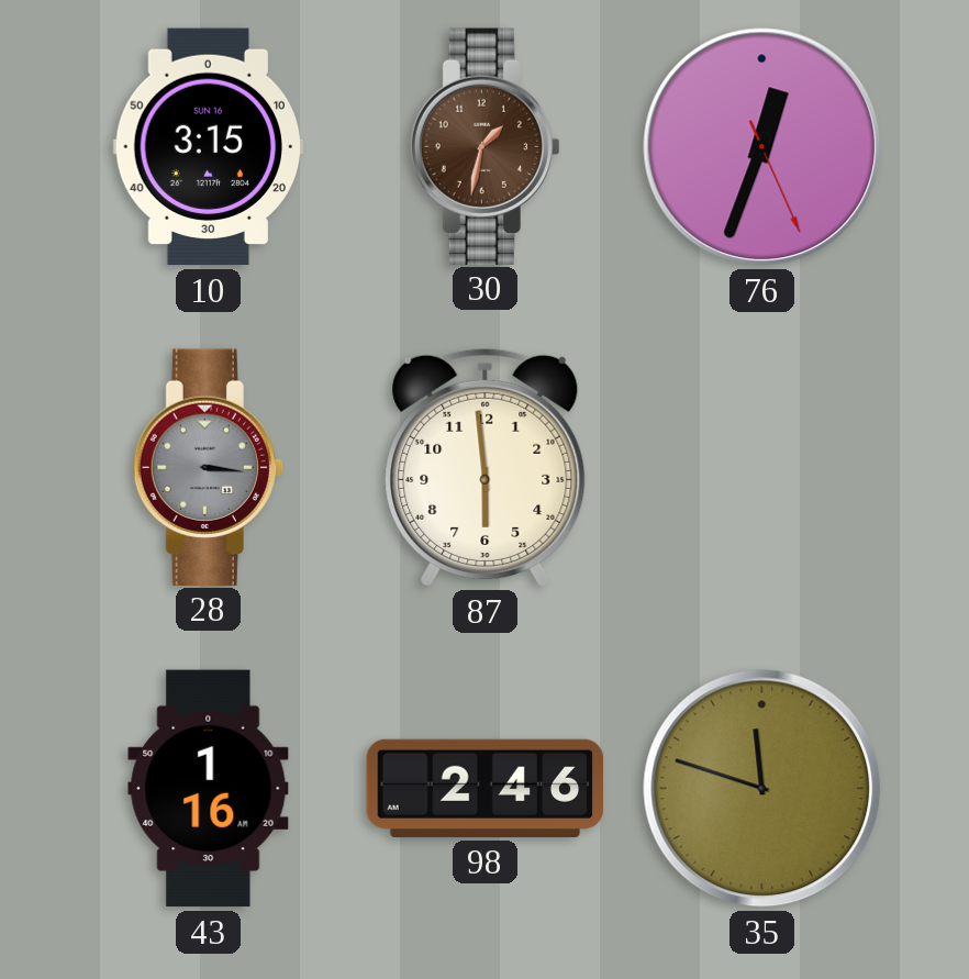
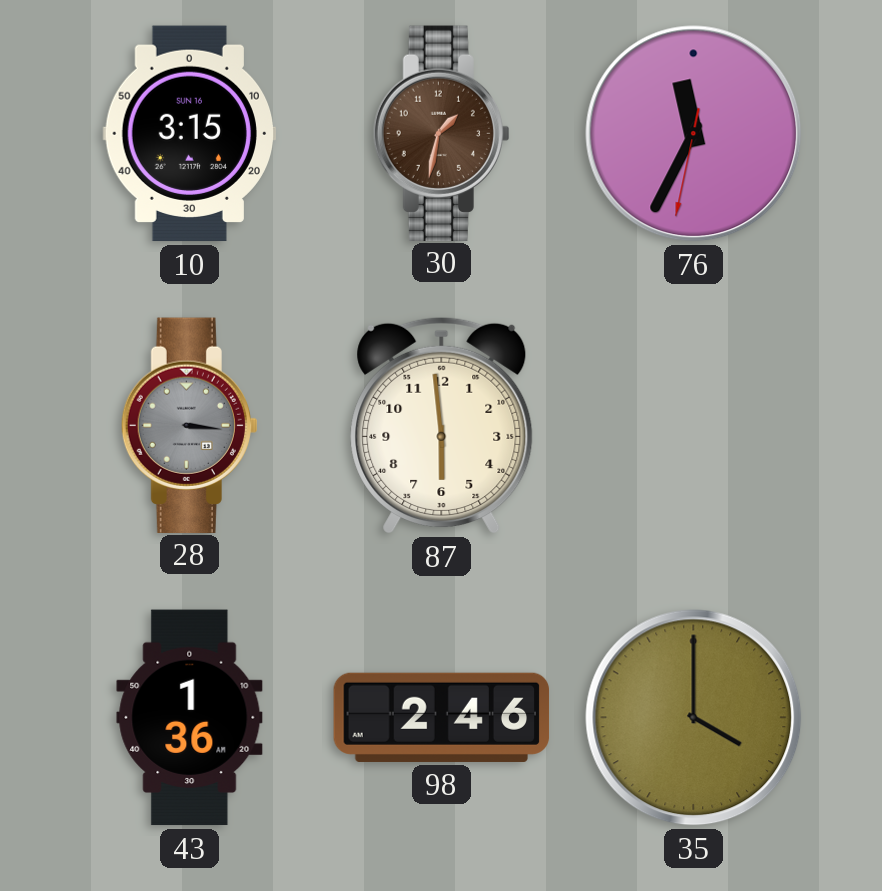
76: 12:33 -> 11:34 (694, 134)
43: 1:16 -> 1:36 (190, 718)
35: 11:48 -> 4:00 (694, 718)
